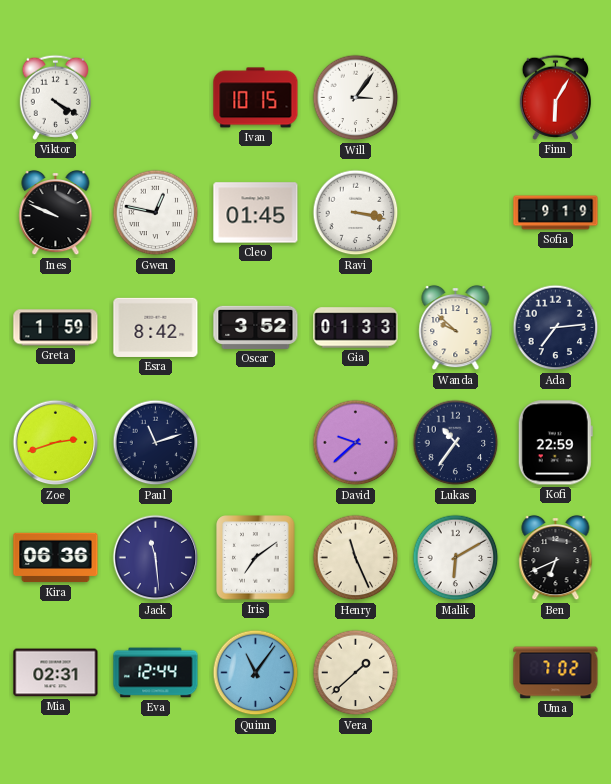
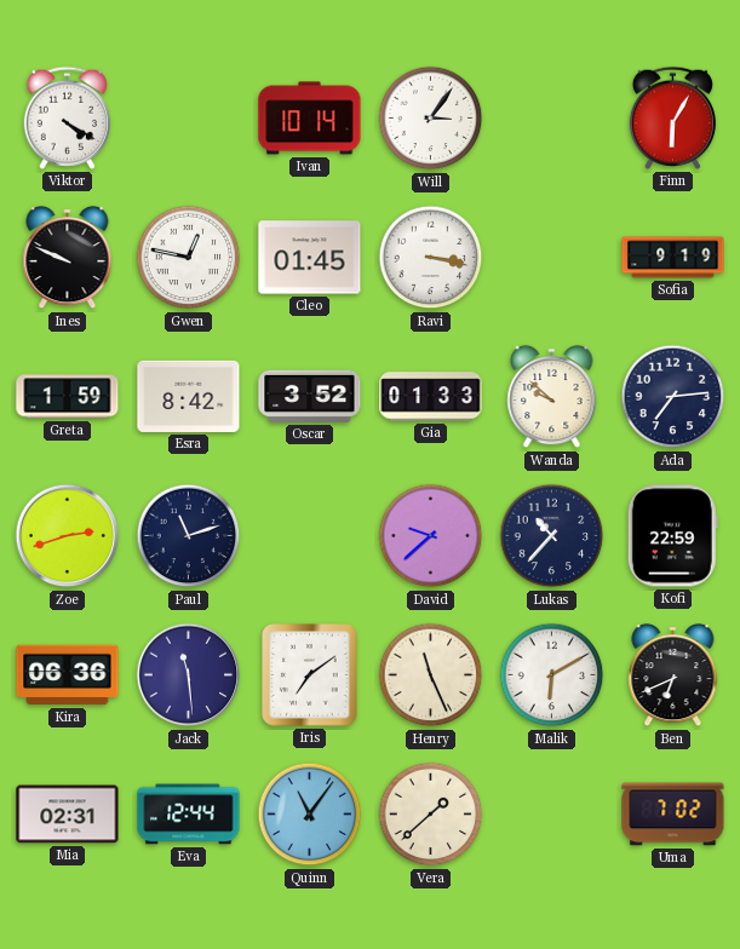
Ivan: 10:15 -> 10:14 (310, 119)
Lukas: 10:36 -> 10:37 (552, 536)
